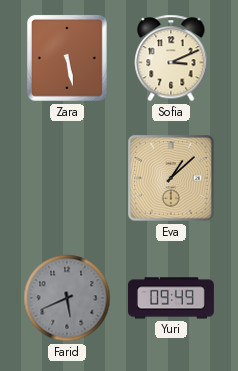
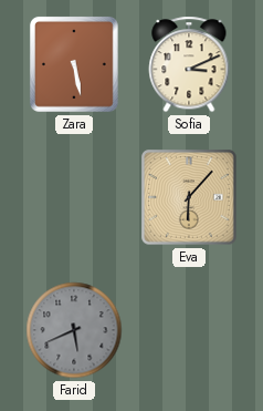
Eva: 1:08 -> 6:07 (189, 197)
Yuri: 09:49 -> none (171, 298)
